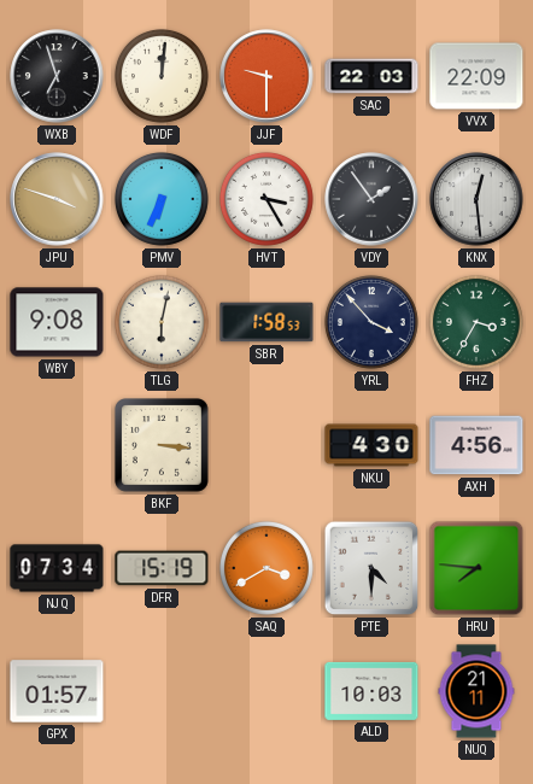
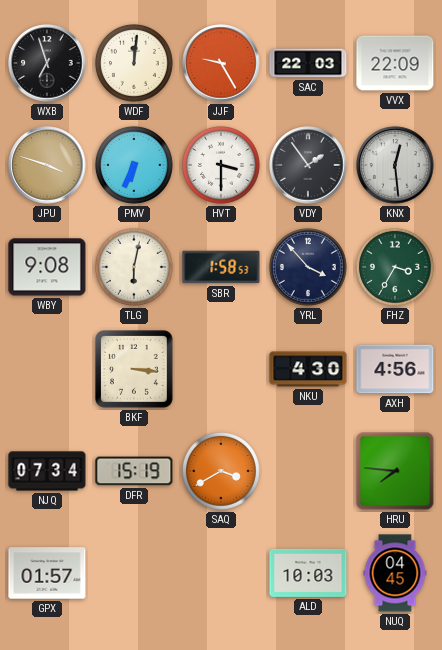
JJF: 9:30 -> 9:25 (221, 63)
HVT: 3:25 -> 3:30 (221, 165)
PTE: 4:30 -> none (371, 568)
NUQ: 21:11 -> 04:45 (395, 573)
